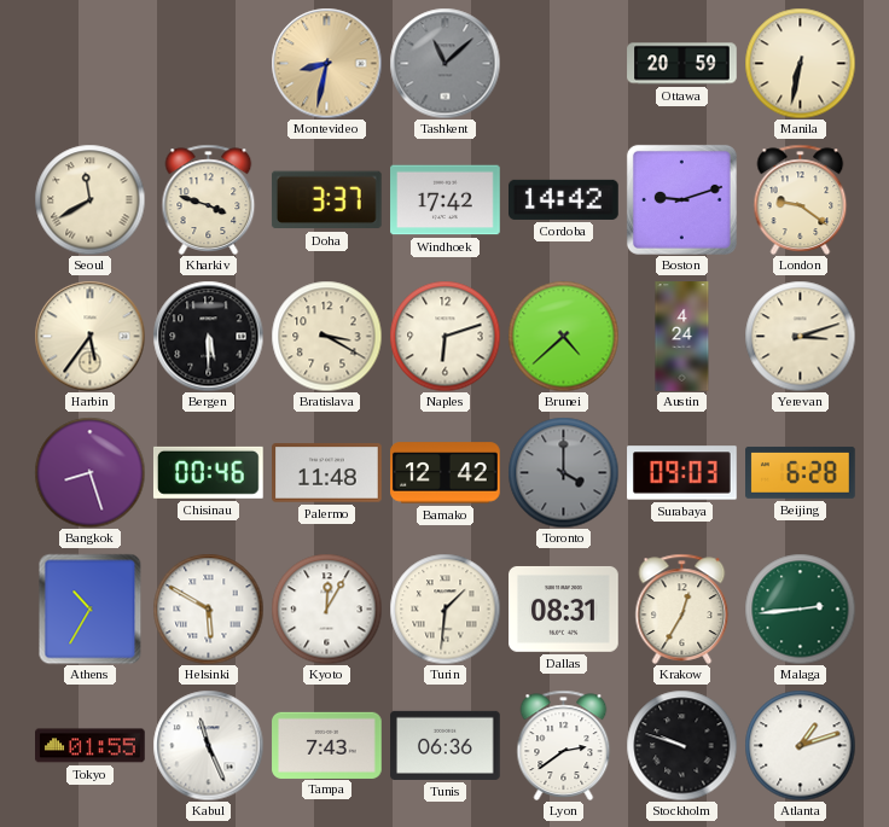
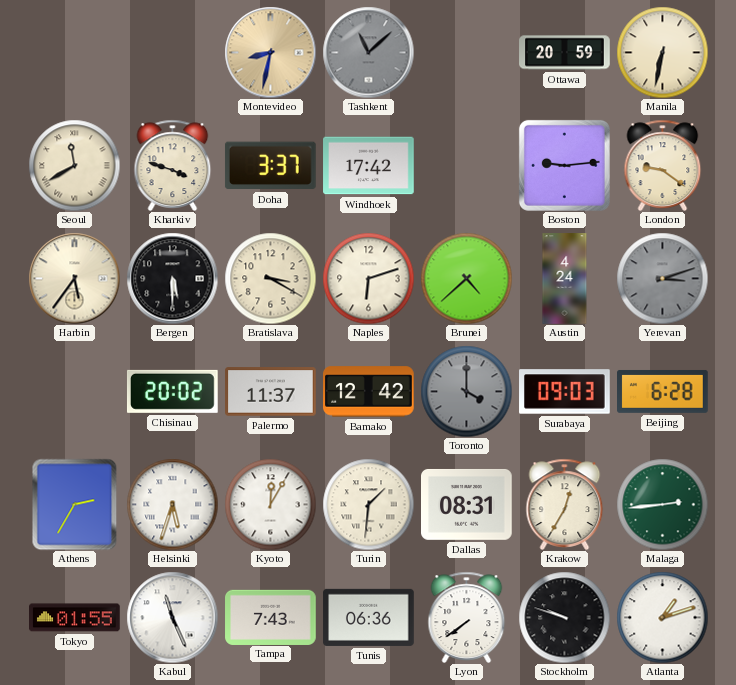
Cordoba: 14:42 -> none (564, 199)
Boston: 9:12 -> 9:14 (564, 165)
Yerevan dial: cream -> grey (662, 278)
Bangkok: 8:27 -> none (89, 472)
Chisinau: 00:46 -> 20:02 (173, 391)
Palermo: 11:48 -> 11:37 (271, 392)
Athens: 10:35 -> 2:35 (75, 504)
Helsinki: 5:50 -> 5:33 (172, 504)
Lyon: 2:39 -> 7:39 (467, 617)
